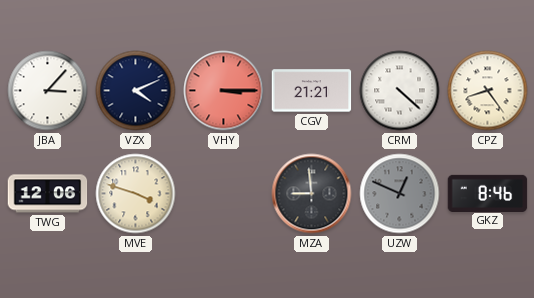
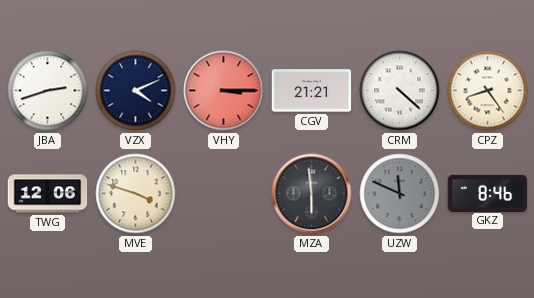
JBA: 3:07 -> 2:42 (48, 91)
MZA: 8:59 -> 5:59 (312, 194)
UZW: 12:49 -> 11:49 (400, 194)
